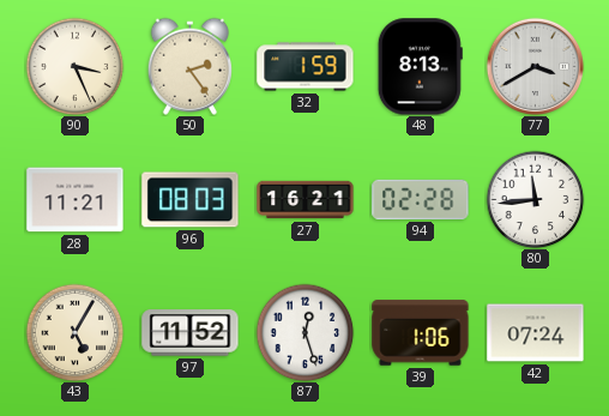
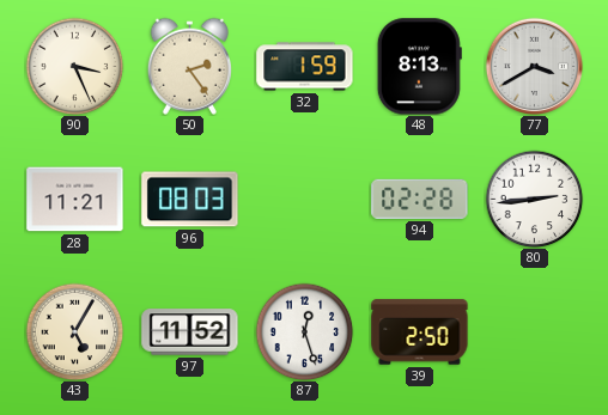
27: 16:21 -> none (306, 200)
80: 11:44 -> 2:44 (534, 199)
39: 1:06 -> 2:50 (420, 332)
42: 07:24 -> none (536, 333)
